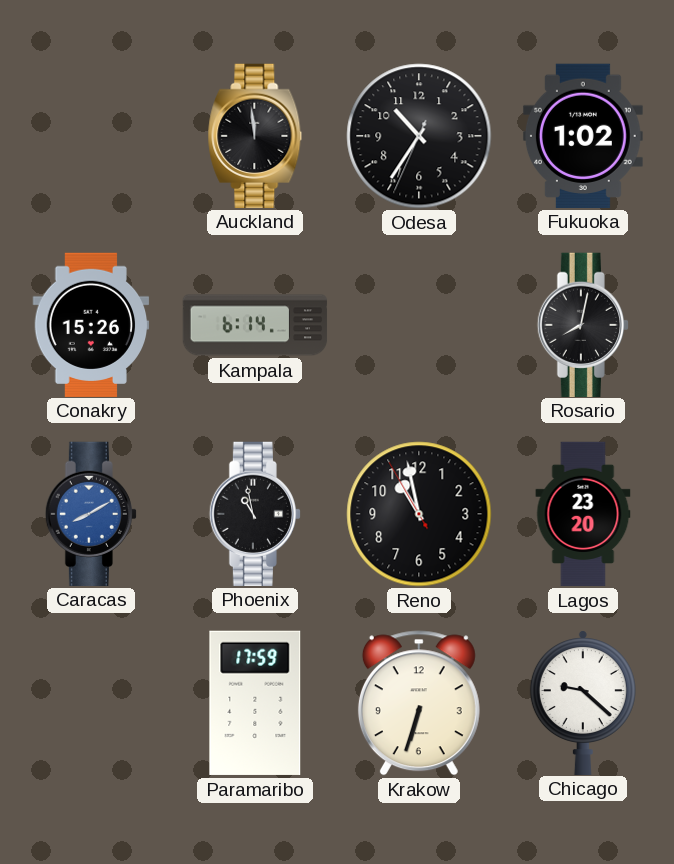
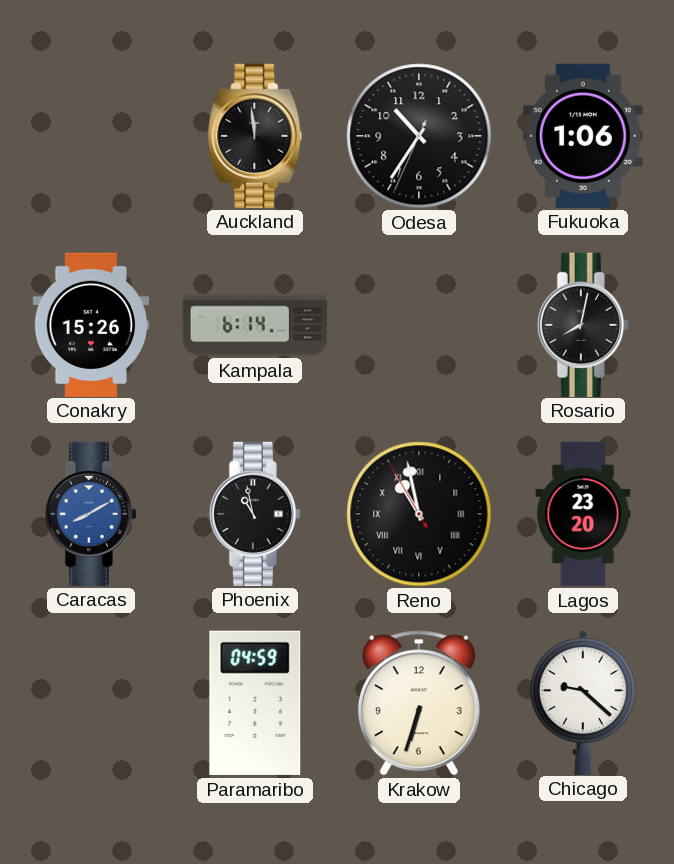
Fukuoka: 1:02 -> 1:06 (583, 135)
Reno numerals: Arabic -> Roman (419, 514)
Paramaribo: 17:59 -> 04:59 (255, 703)
